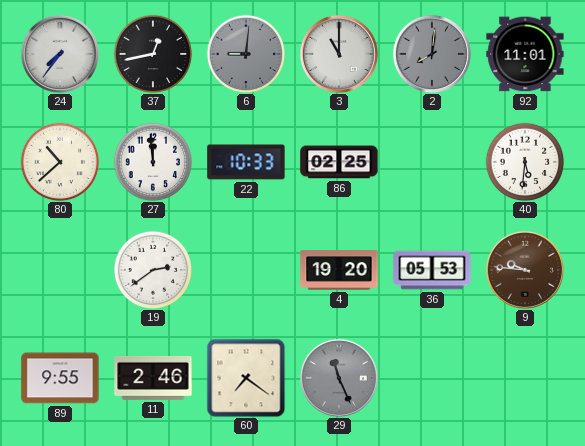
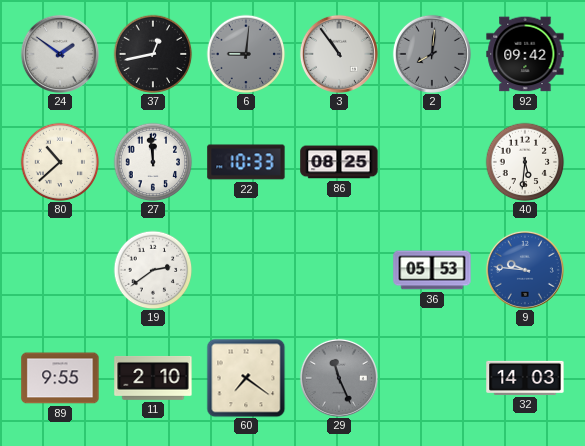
24: 7:36 -> 1:51 (60, 54)
3: 11:00 -> 10:54 (339, 54)
92: 11:01 -> 09:42 (525, 54)
86: 02:25 -> 08:25 (339, 162)
4: 19:20 -> none (339, 270)
9 dial: brown -> blue (525, 270)
11: 2:46 -> 2:10 (153, 379)
32: none -> 14:03 (525, 378)
